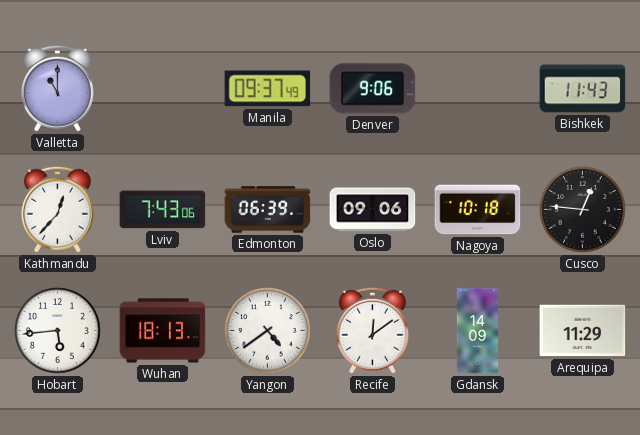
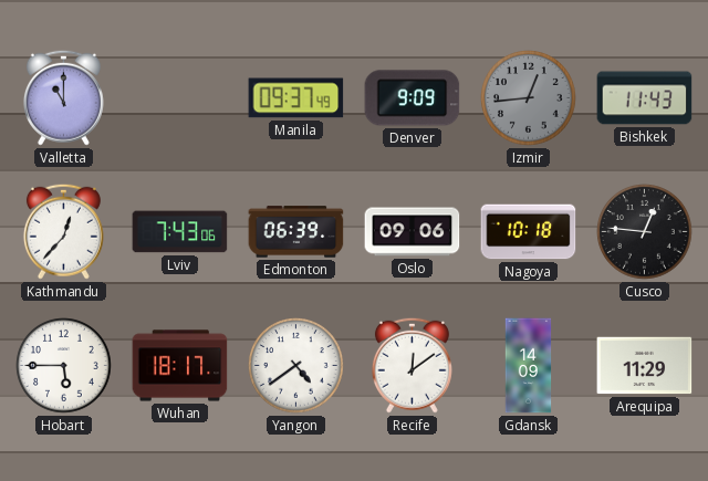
Denver: 9:06 -> 9:09 (413, 98)
Izmir: none -> 12:44 (529, 98)
Hobart: 5:44 -> 5:45 (64, 366)
Wuhan: 18:13 -> 18:17 (180, 366)
